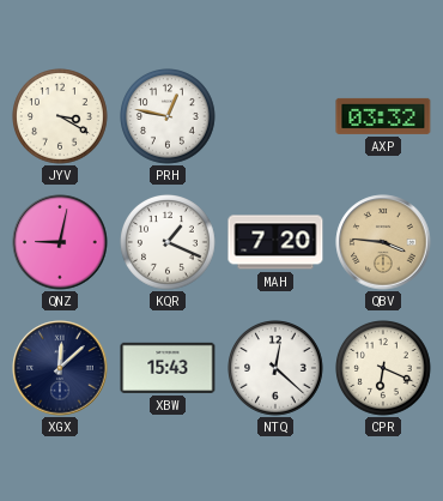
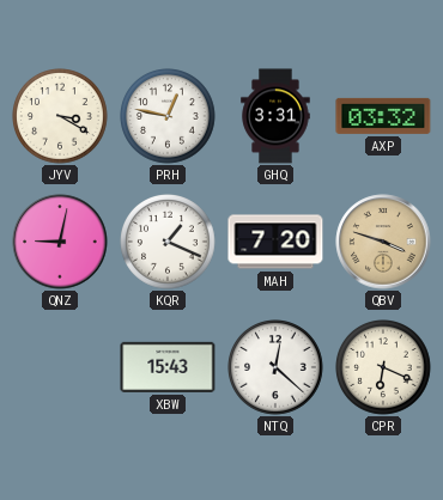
GHQ: none -> 3:31 (275, 116)
QBV: 3:46 -> 3:48 (383, 242)
XGX: 12:08 -> none (60, 368)
